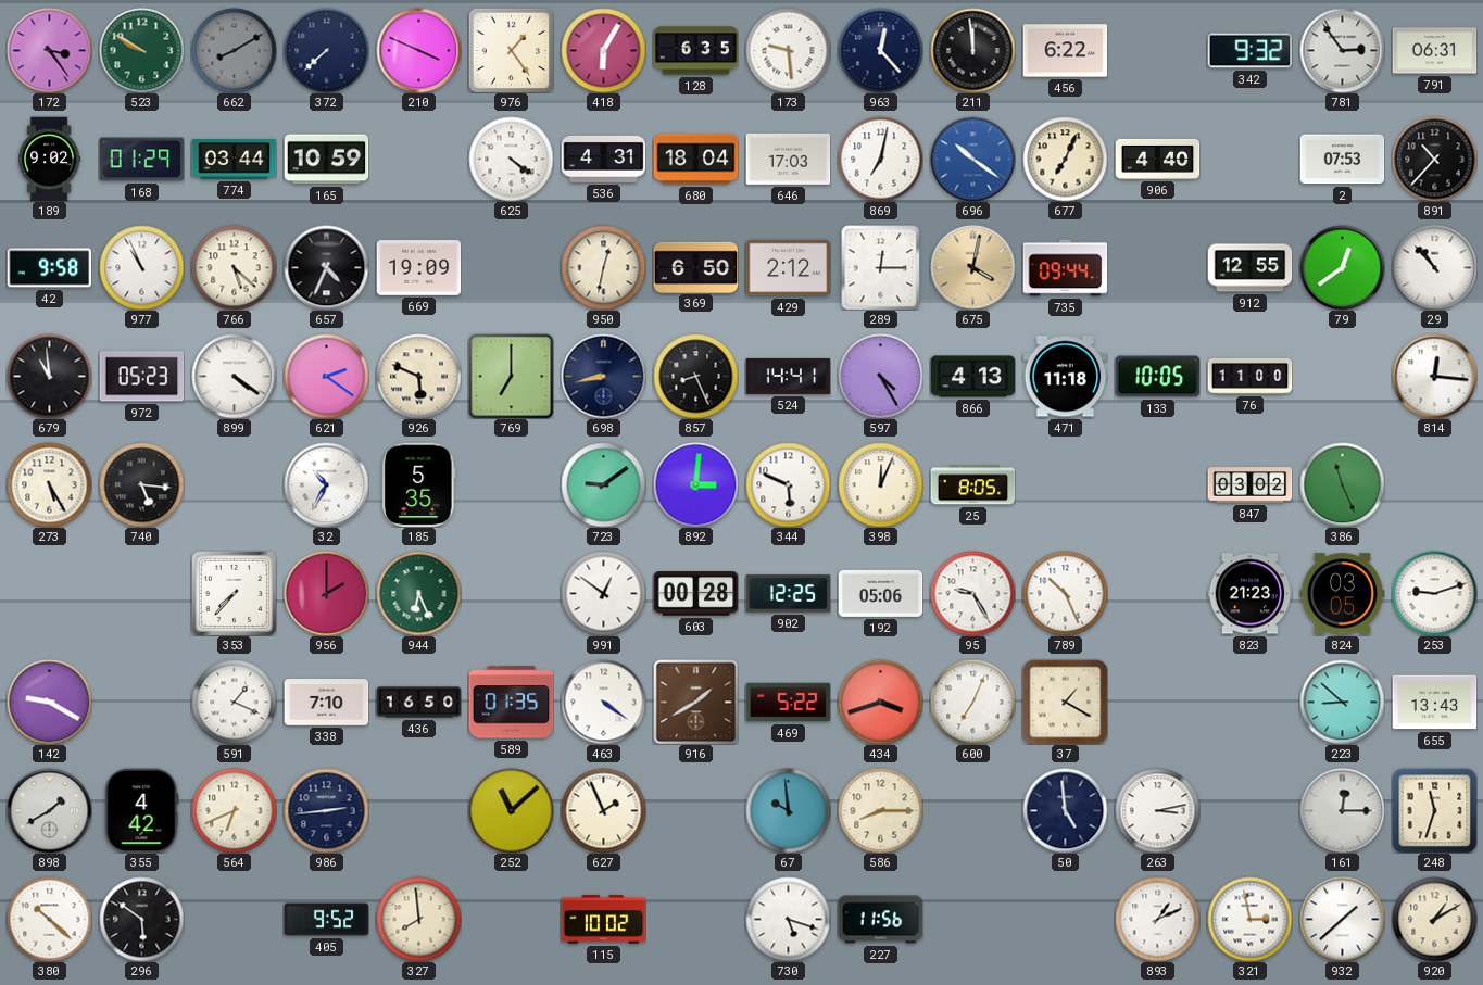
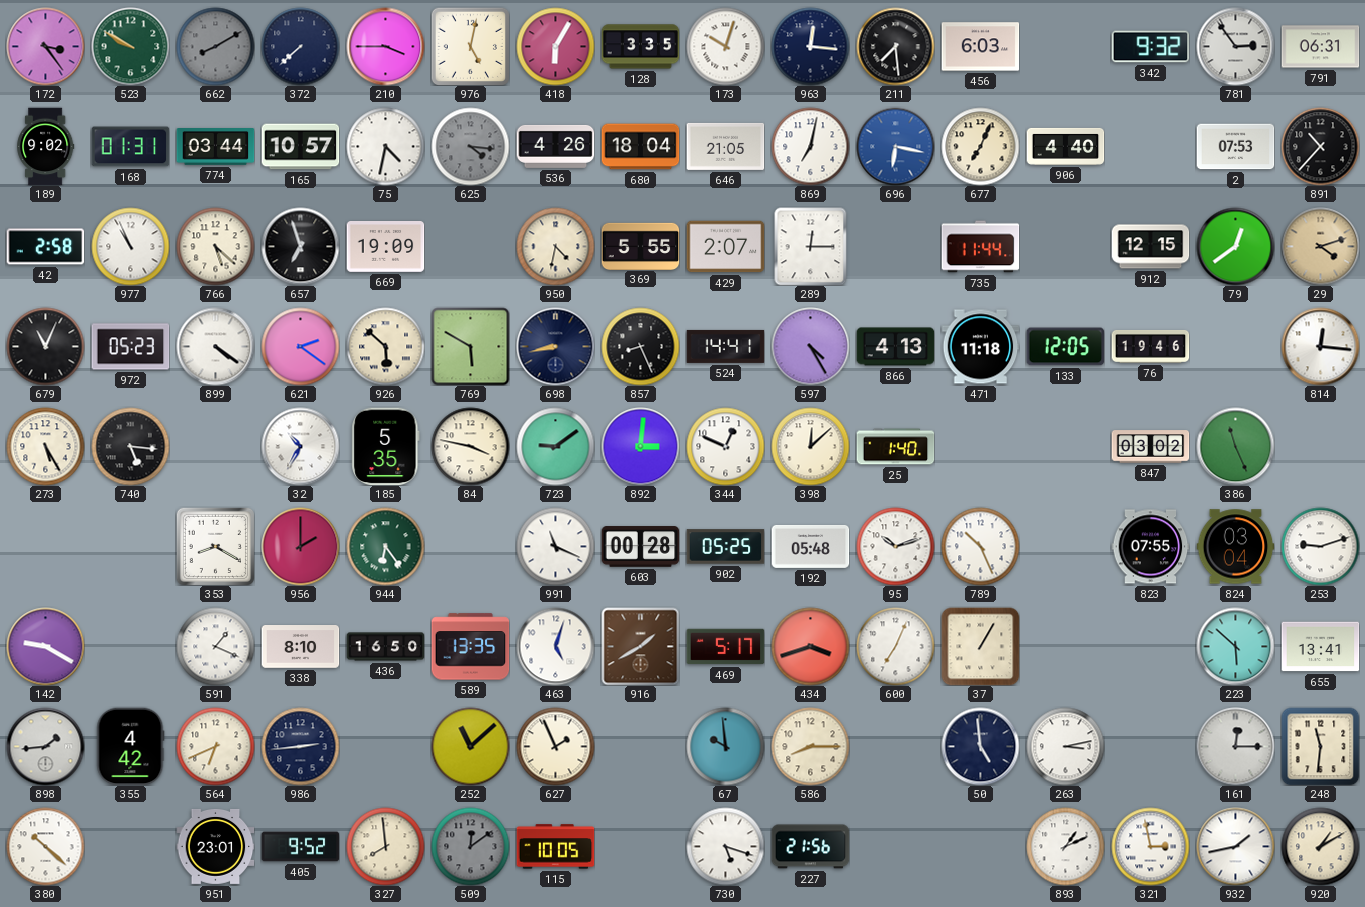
210: 3:49 -> 3:45 (385, 46)
976: 1:24 -> 5:02 (470, 46)
128: 6:35 -> 3:35 (640, 47)
173: 9:29 -> 10:03 (725, 46)
963: 12:23 -> 12:16 (810, 46)
211: 11:59 -> 7:29 (895, 46)
456: 6:22 -> 6:03 (980, 47)
168: 01:29 -> 01:31 (130, 147)
165: 10:59 -> 10:57 (300, 147)
75: none -> 4:32 (385, 146)
625: 4:21 -> 4:16 (470, 146)
625 dial: white -> grey (470, 146)
536: 4:31 -> 4:26 (555, 146)
646: 17:03 -> 21:05 (725, 146)
696: 10:21 -> 6:17 (895, 146)
42: 9:58 -> 2:58 (45, 247)
657: 4:34 -> 6:57 (300, 246)
950: 12:32 -> 4:32 (555, 246)
369: 6:50 -> 5:55 (640, 246)
429: 2:12 -> 2:07 (725, 247)
675: 4:02 -> none (972, 267)
735: 09:44 -> 11:44 (980, 247)
912: 12:55 -> 12:15 (1150, 247)
29: 10:53 -> 4:12 (1320, 246)
29 dial: white -> champagne (1320, 246)
679: 10:59 -> 11:04 (45, 346)
926: 5:49 -> 5:52 (385, 346)
769: 7:00 -> 5:50 (470, 346)
133: 10:05 -> 12:05 (1065, 347)
76: 11:00 -> 19:46 (1150, 346)
84: none -> 3:47 (470, 446)
344: 5:49 -> 12:49 (725, 446)
398: 12:04 -> 12:08 (810, 446)
25: 8:05 -> 1:40 (895, 447)
353: 7:37 -> 8:20 (215, 546)
944: 6:26 -> 6:24 (385, 546)
991: 12:51 -> 11:19 (555, 546)
902: 12:25 -> 05:25 (725, 547)
192: 05:06 -> 05:48 (810, 546)
95: 9:25 -> 10:12 (895, 546)
823: 21:23 -> 07:55 (1150, 547)
824: 03:05 -> 03:04 (1235, 547)
338: 7:10 -> 8:10 (300, 647)
589: 01:35 -> 13:35 (470, 647)
463: 4:21 -> 5:03 (555, 646)
469: 5:22 -> 5:17 (725, 647)
37: 1:20 -> 1:05 (980, 646)
223: 8:52 -> 5:52 (1235, 646)
655: 13:43 -> 13:41 (1320, 647)
898: 1:40 -> 1:44 (45, 746)
248: 11:33 -> 11:31 (1320, 746)
296: 5:51 -> none (141, 919)
951: none -> 23:01 (215, 846)
509: none -> 12:09 (470, 846)
115: 10:02 -> 10:05 (555, 847)
227: 11:56 -> 21:56 (810, 847)
932: 1:38 -> 1:43 (1235, 846)
